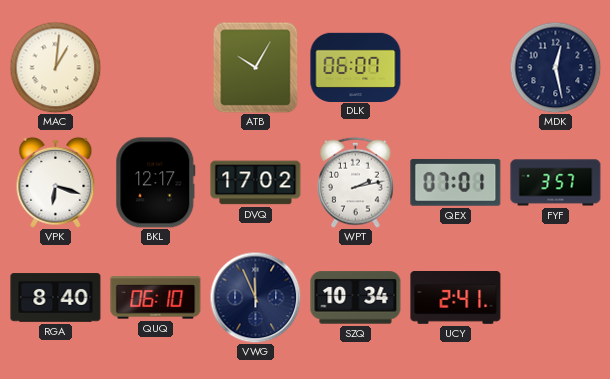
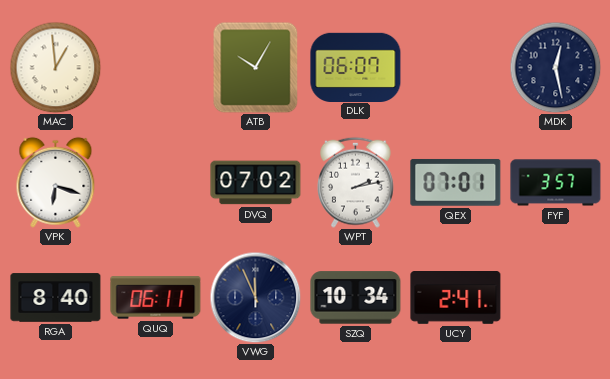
MAC: 1:01 -> 12:59 (55, 67)
BKL: 12:17 -> none (156, 183)
DVQ: 17:02 -> 07:02 (256, 183)
QUQ: 06:10 -> 06:11 (156, 298)
